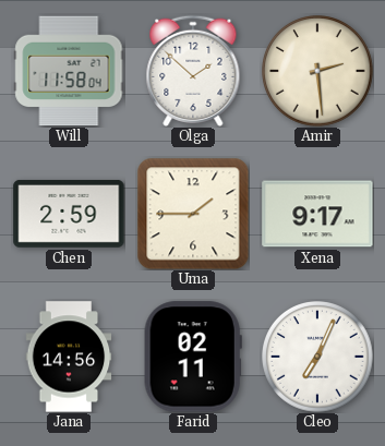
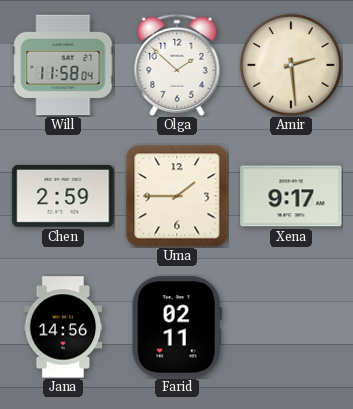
Cleo: 7:04 -> none (318, 358)
